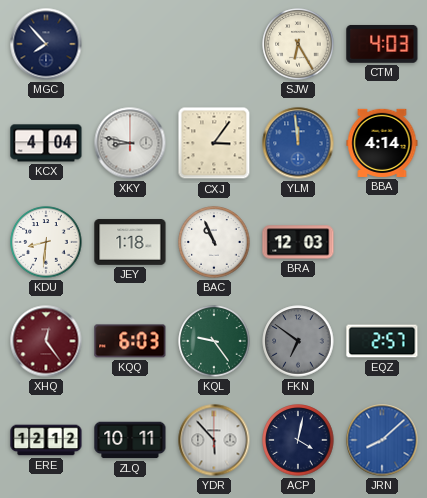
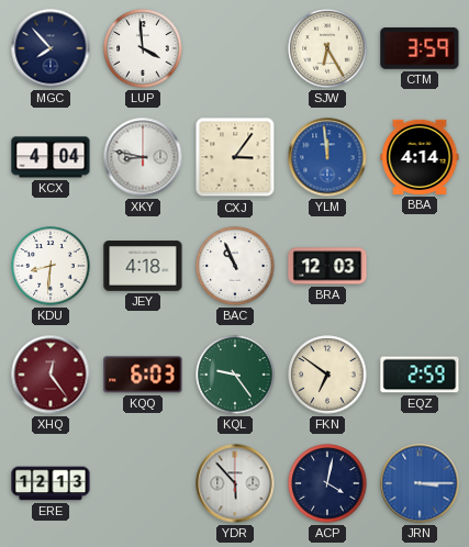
LUP: none -> 3:59 (143, 48)
CTM: 4:03 -> 3:59 (420, 48)
JEY: 1:18 -> 4:18 (143, 266)
FKN dial: grey -> cream (327, 375)
EQZ: 2:57 -> 2:59 (420, 375)
ERE: 12:12 -> 12:13 (51, 483)
ZLQ: 10:11 -> none (130, 440)
JRN: 8:08 -> 3:15 (420, 483)
